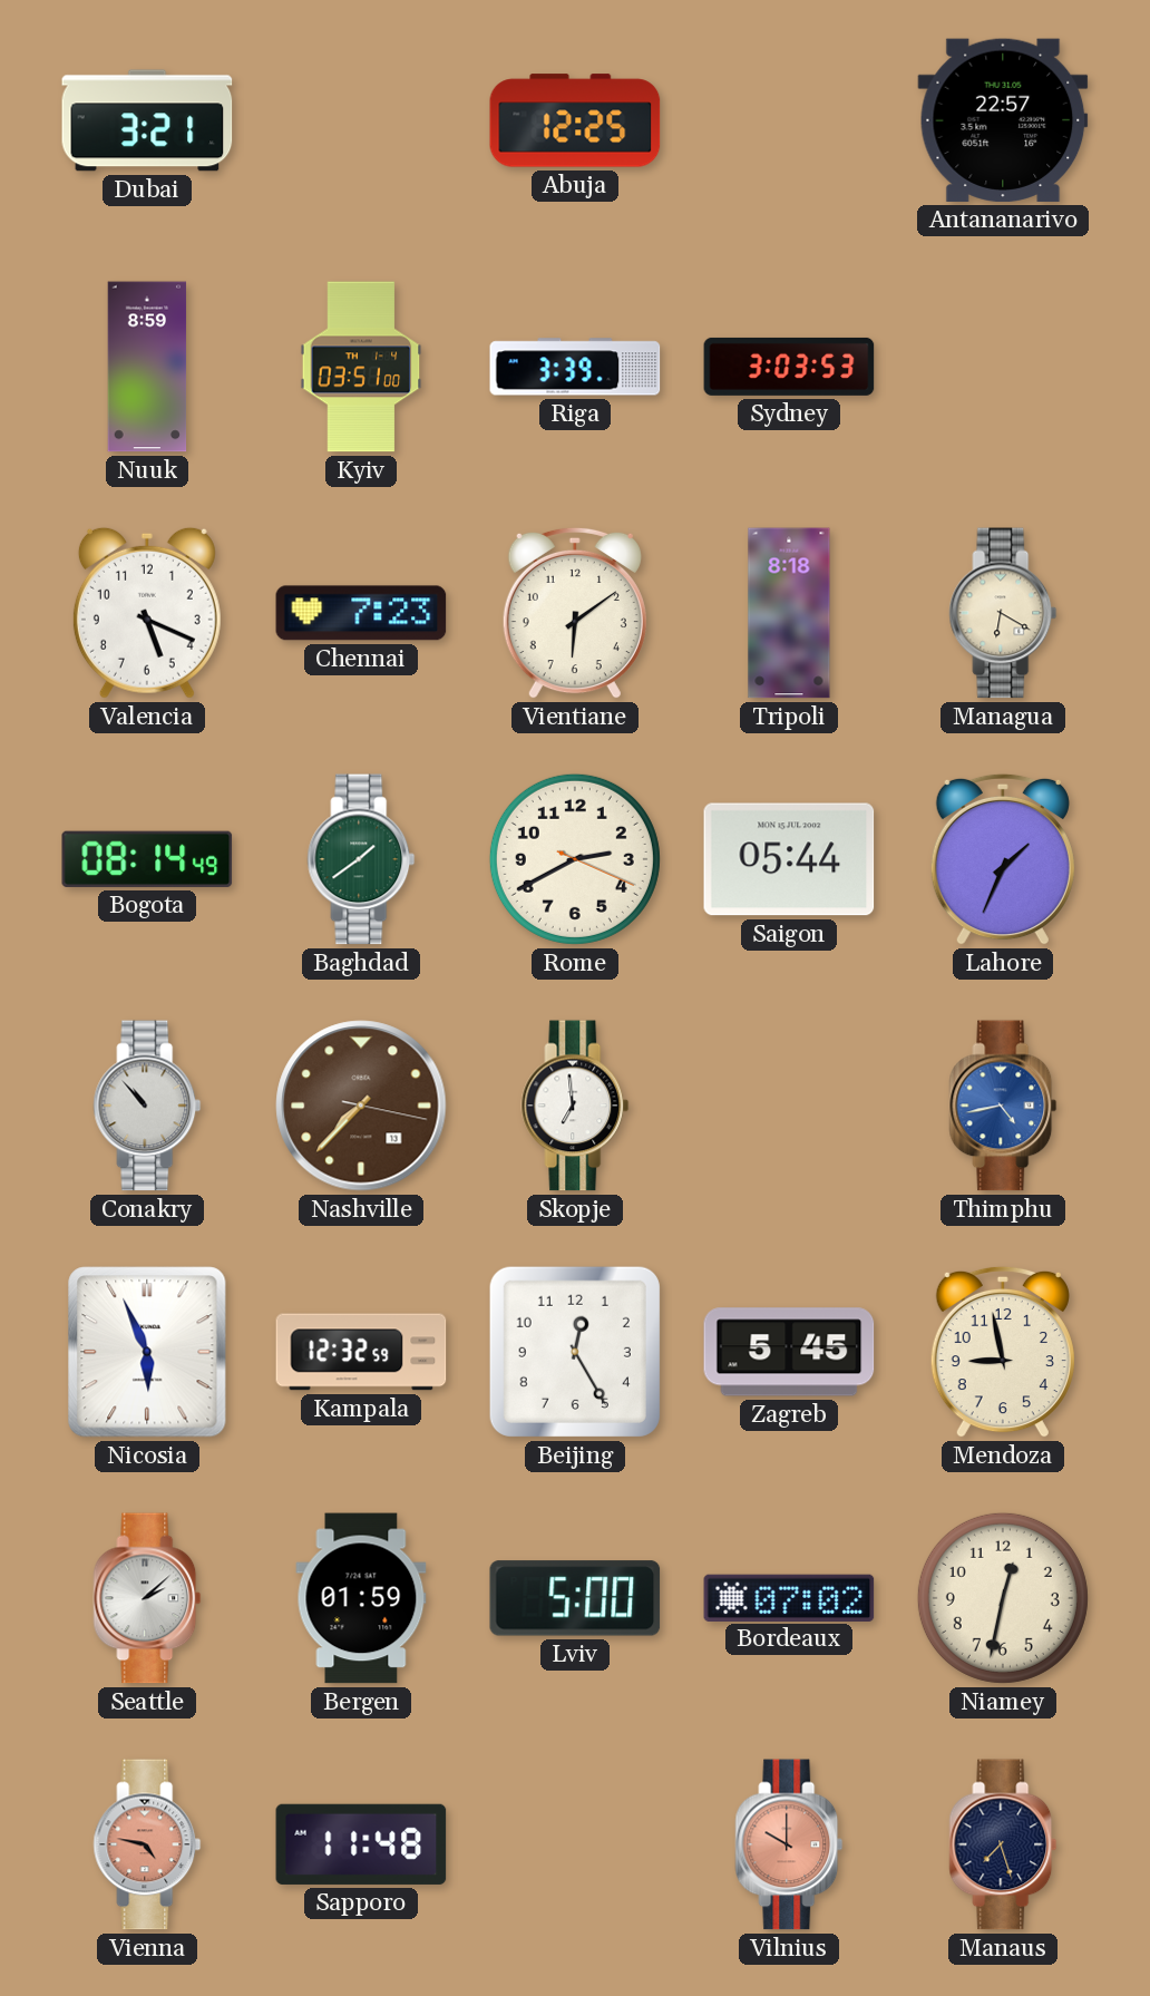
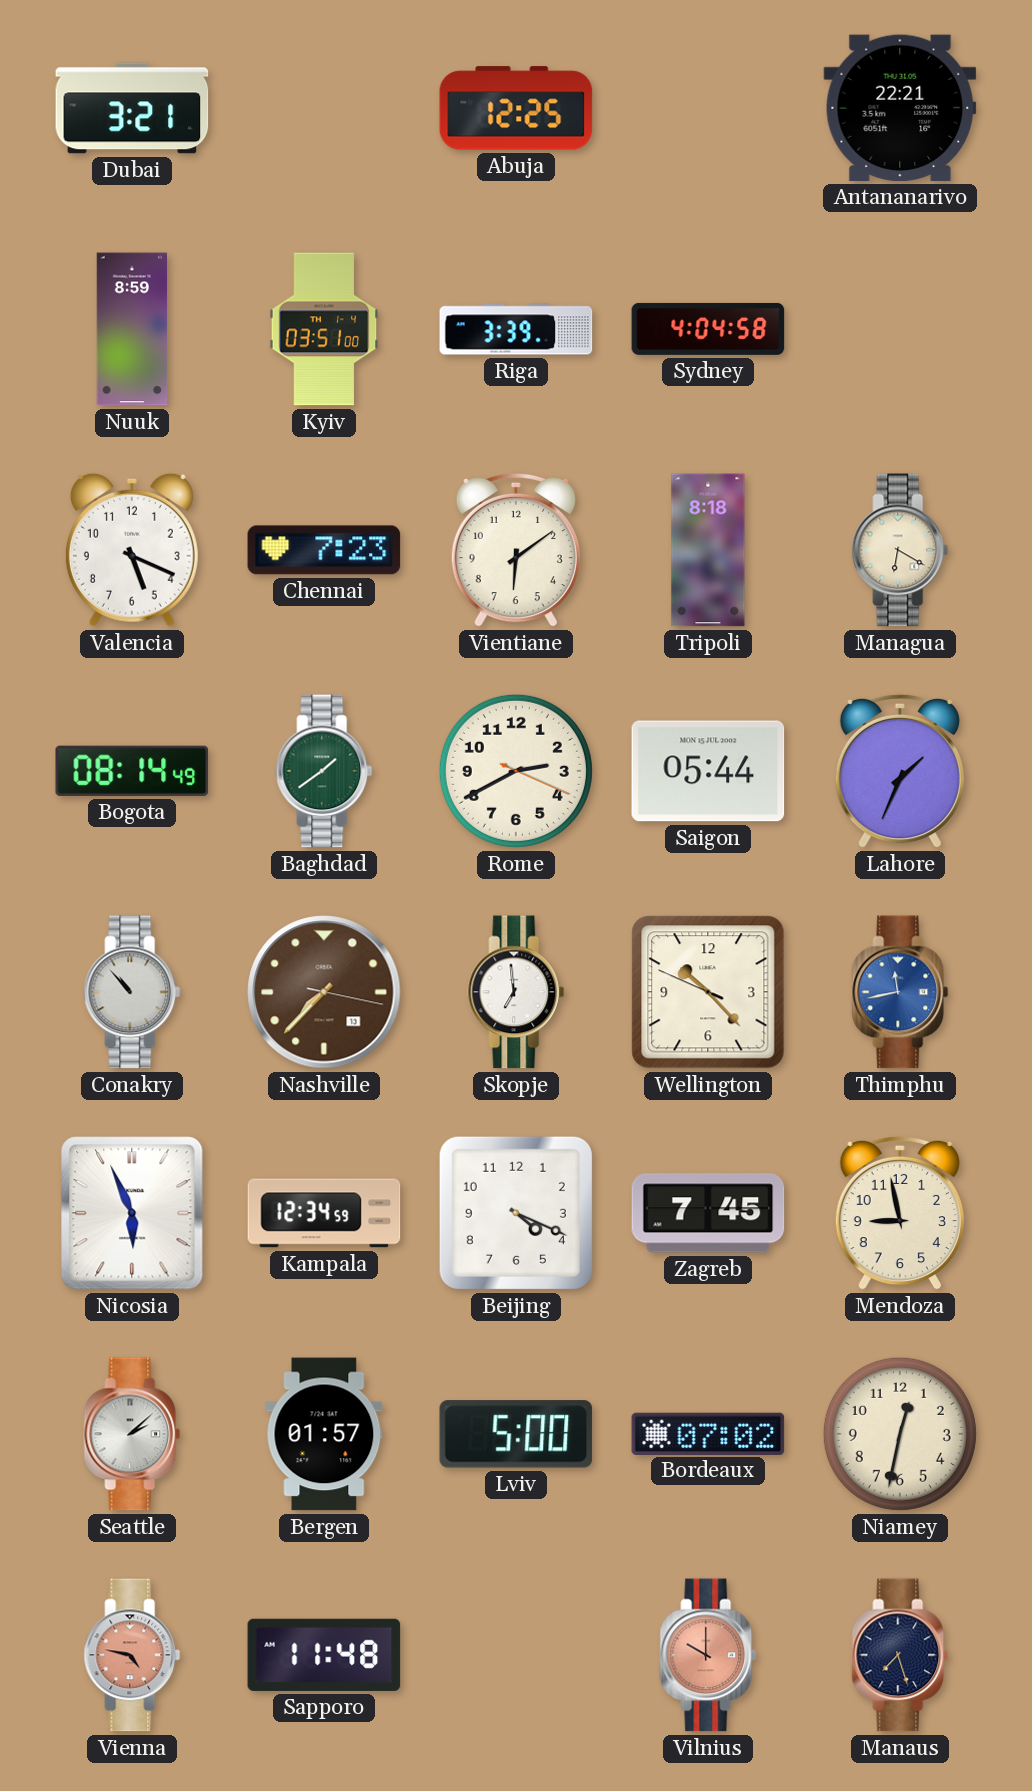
Antananarivo: 22:57 -> 22:21 (900, 108)
Sydney: 3:03 -> 4:04 (708, 329)
Wellington: none -> 10:22 (708, 992)
Thimphu: 4:43 -> 11:43 (900, 992)
Kampala: 12:32 -> 12:34 (324, 1213)
Beijing: 12:25 -> 4:19 (516, 1213)
Zagreb: 5:45 -> 7:45 (708, 1213)
Bergen: 01:59 -> 01:57 (324, 1434)
